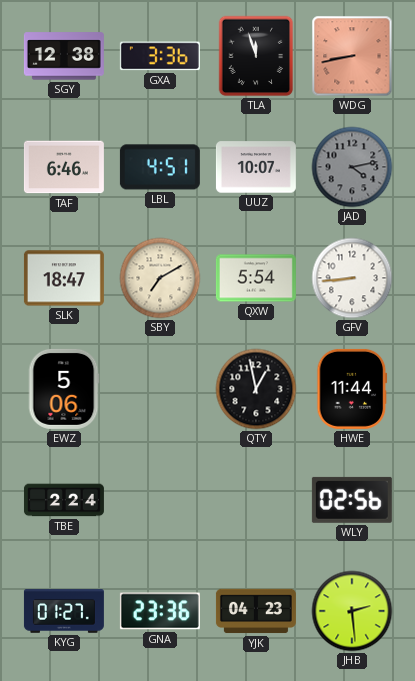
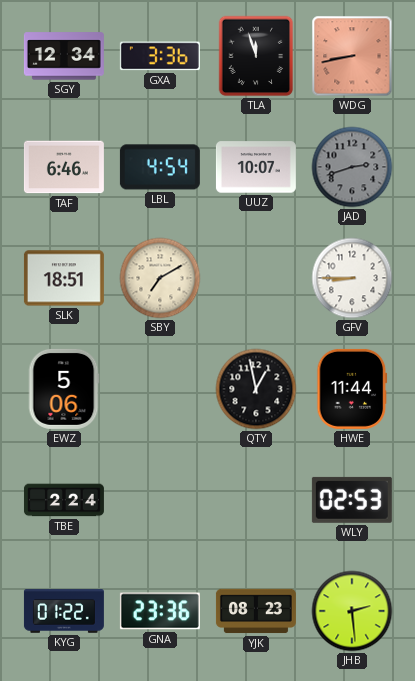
SGY: 12:38 -> 12:34 (64, 56)
LBL: 4:51 -> 4:54 (160, 167)
JAD: 4:13 -> 2:42 (352, 167)
SLK: 18:47 -> 18:51 (64, 278)
QXW: 5:54 -> none (256, 278)
GFV: 8:44 -> 8:45 (352, 278)
WLY: 02:56 -> 02:53 (352, 500)
KYG: 01:27 -> 01:22 (64, 611)
YJK: 04:23 -> 08:23 (256, 611)
